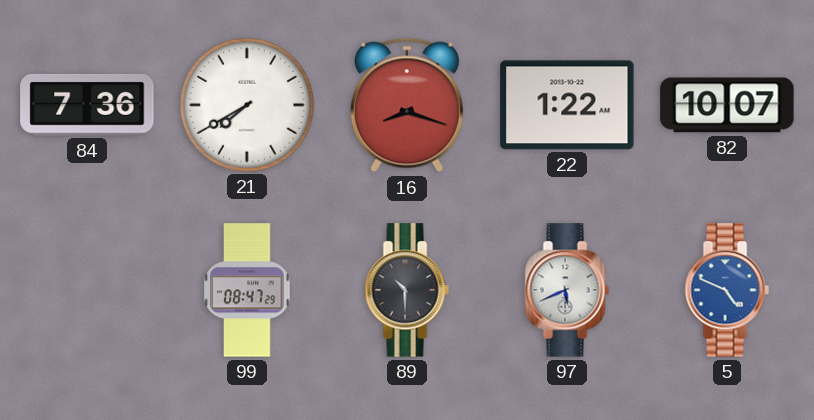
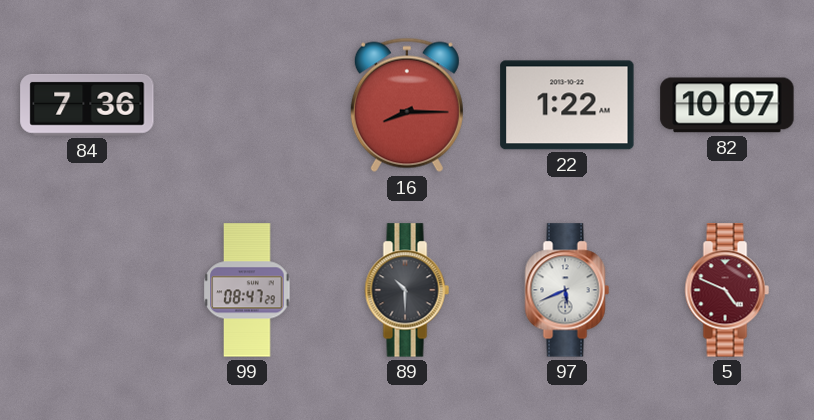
21: 7:40 -> none (247, 105)
16: 8:18 -> 8:15 (407, 105)
5 dial: blue -> burgundy (727, 290)
